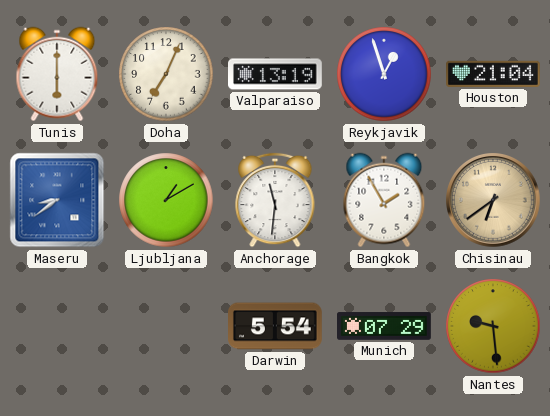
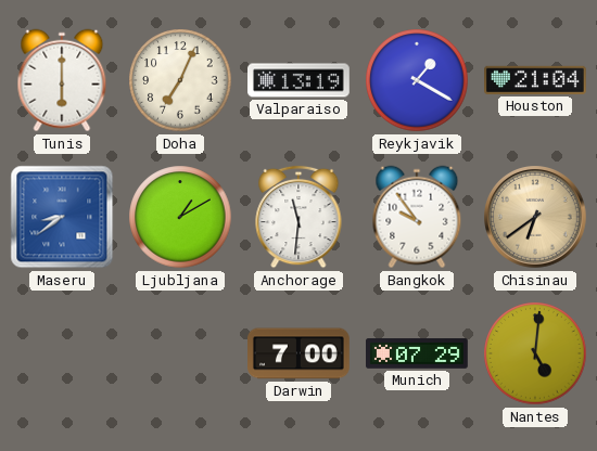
Reykjavik: 12:57 -> 1:20 (417, 80)
Bangkok: 1:55 -> 9:54 (417, 217)
Darwin: 5:54 -> 7:00 (300, 353)
Nantes: 9:29 -> 5:01 (535, 353)
